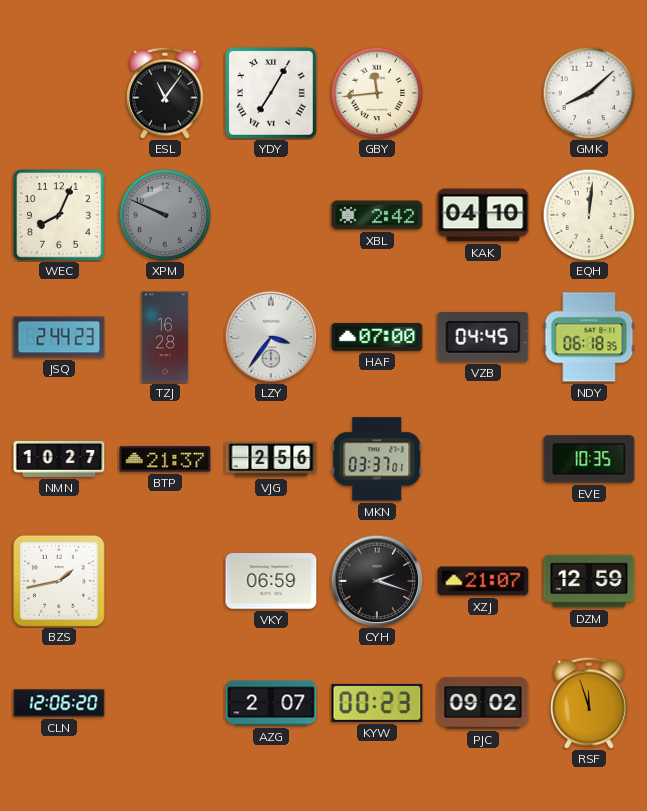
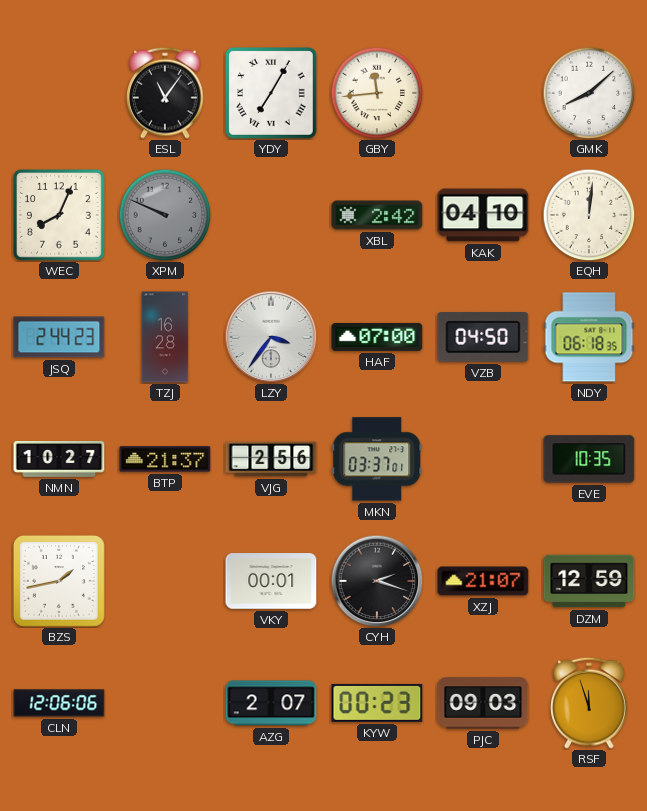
VZB: 04:45 -> 04:50 (483, 337)
VKY: 06:59 -> 00:01 (271, 581)
CLN: 12:06:20 -> 12:06:06 (59, 703)
PJC: 09:02 -> 09:03 (483, 703)
